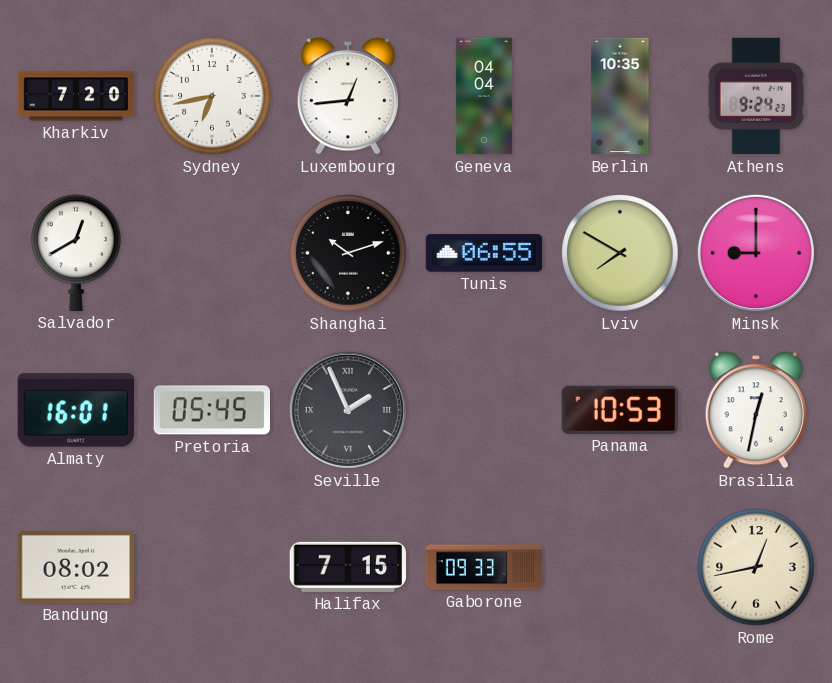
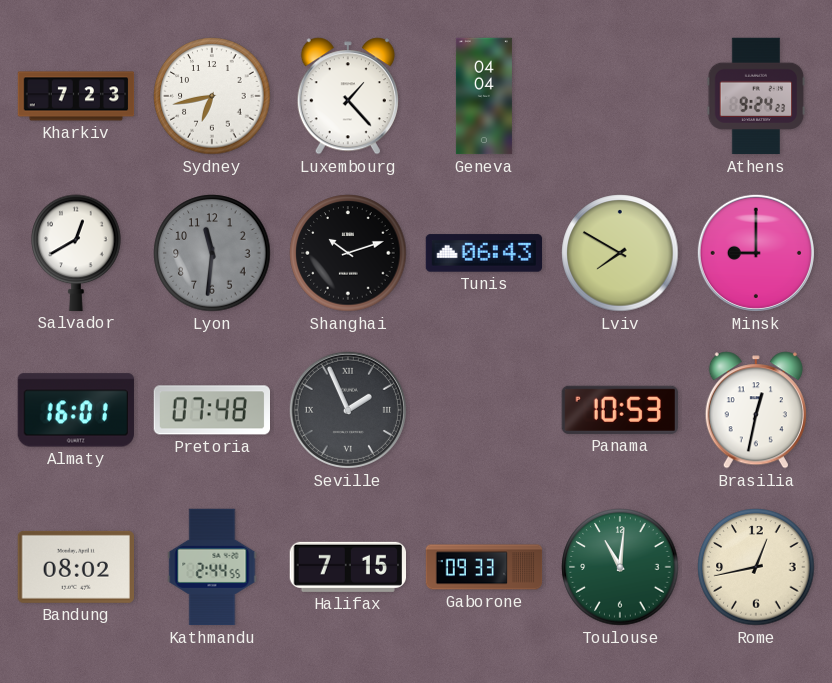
Kharkiv: 7:20 -> 7:23 (76, 96)
Luxembourg: 12:44 -> 1:23 (348, 96)
Berlin: 10:35 -> none (620, 96)
Lyon: none -> 11:31 (212, 253)
Tunis: 06:55 -> 06:43 (484, 253)
Pretoria: 05:45 -> 07:48 (211, 410)
Kathmandu: none -> 2:44 (212, 567)
Toulouse: none -> 11:01 (620, 567)
